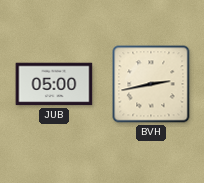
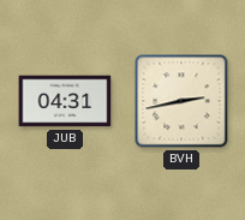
JUB: 05:00 -> 04:31 (65, 101)
